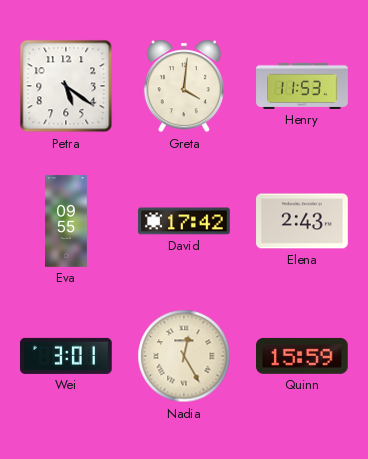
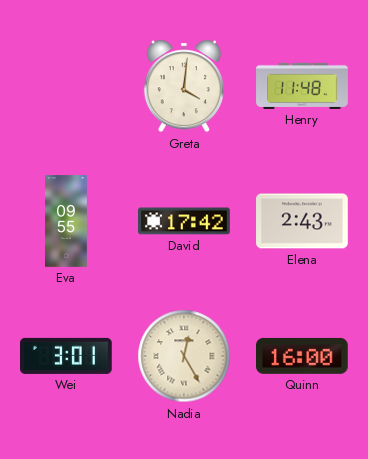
Petra: 5:21 -> none (66, 86)
Henry: 11:53 -> 11:48 (302, 86)
Quinn: 15:59 -> 16:00 (303, 356)
